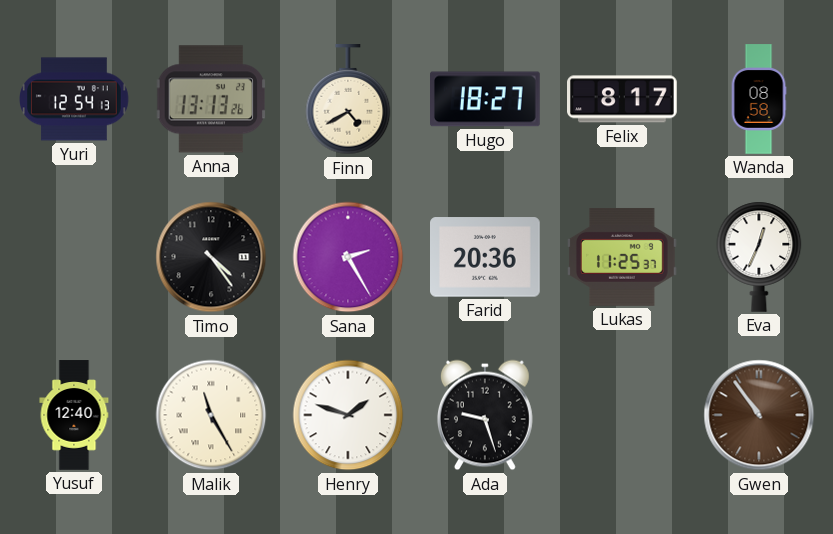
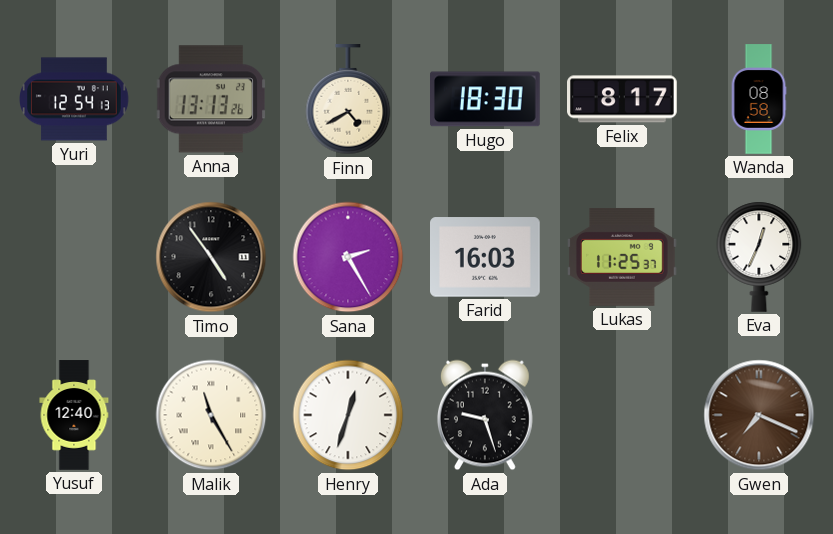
Hugo: 18:27 -> 18:30 (486, 99)
Timo: 4:24 -> 4:54 (211, 257)
Farid: 20:36 -> 16:03 (486, 257)
Henry: 1:48 -> 12:33 (348, 415)
Gwen: 10:54 -> 7:19 (759, 415)
